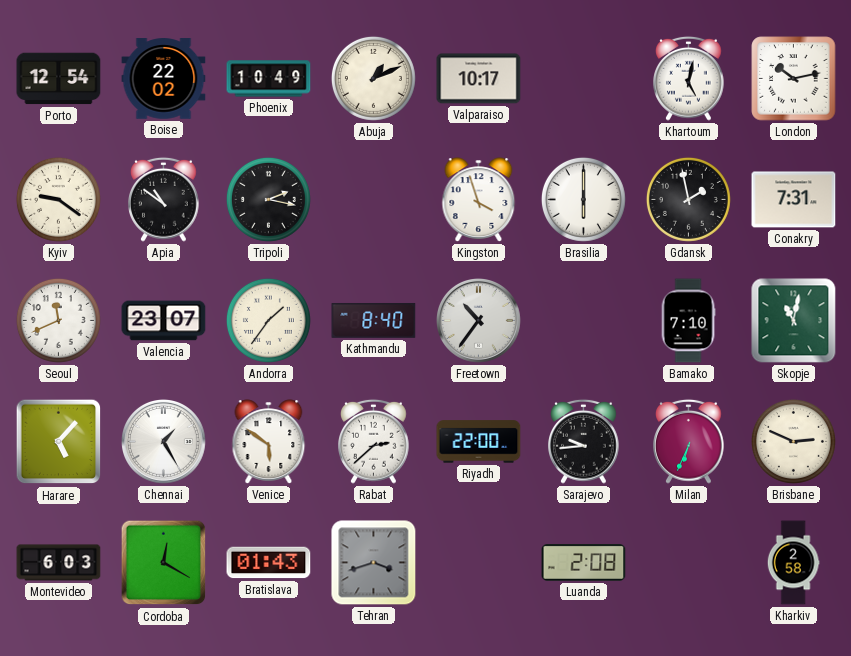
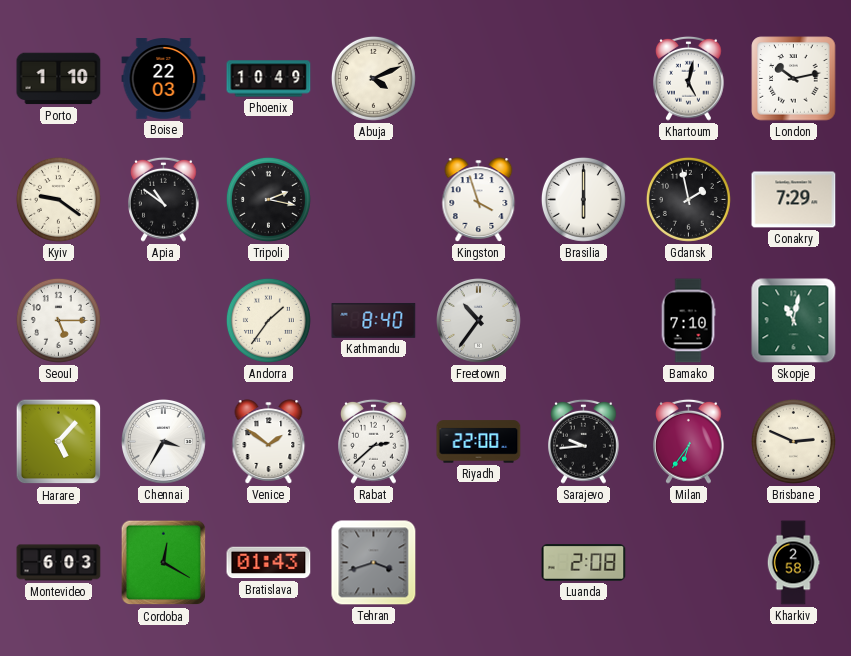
Porto: 12:54 -> 1:10 (59, 79)
Boise: 22:02 -> 22:03 (164, 79)
Abuja: 1:11 -> 4:11 (373, 78)
Valparaiso: 10:17 -> none (479, 79)
Conakry: 7:31 -> 7:29 (794, 200)
Seoul: 11:41 -> 5:15 (58, 320)
Valencia: 23:07 -> none (164, 321)
Chennai: 1:25 -> 3:35 (164, 442)
Venice: 5:51 -> 1:51 (269, 442)
Milan: 6:34 -> 6:36 (689, 441)
